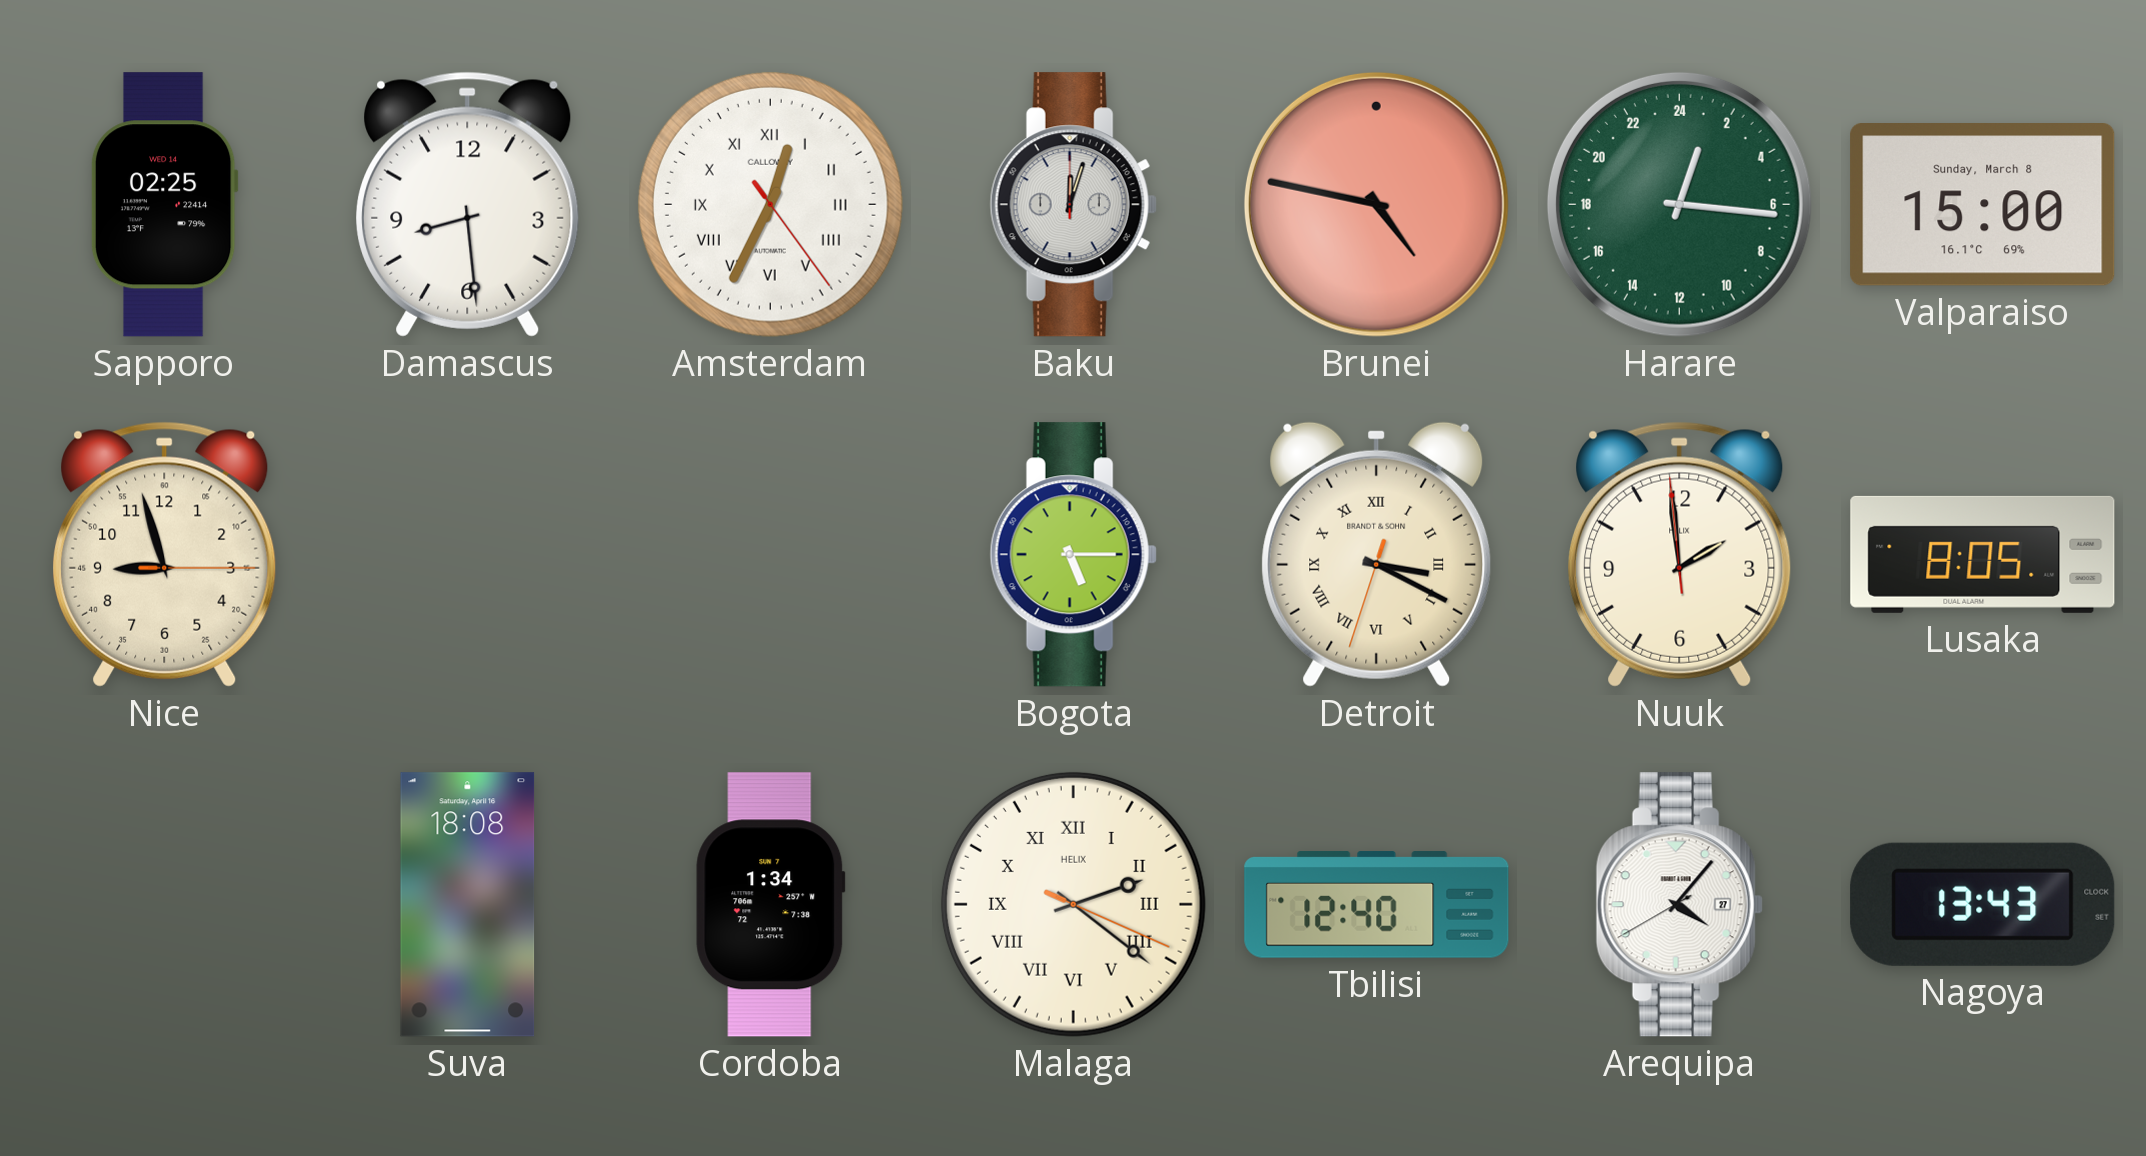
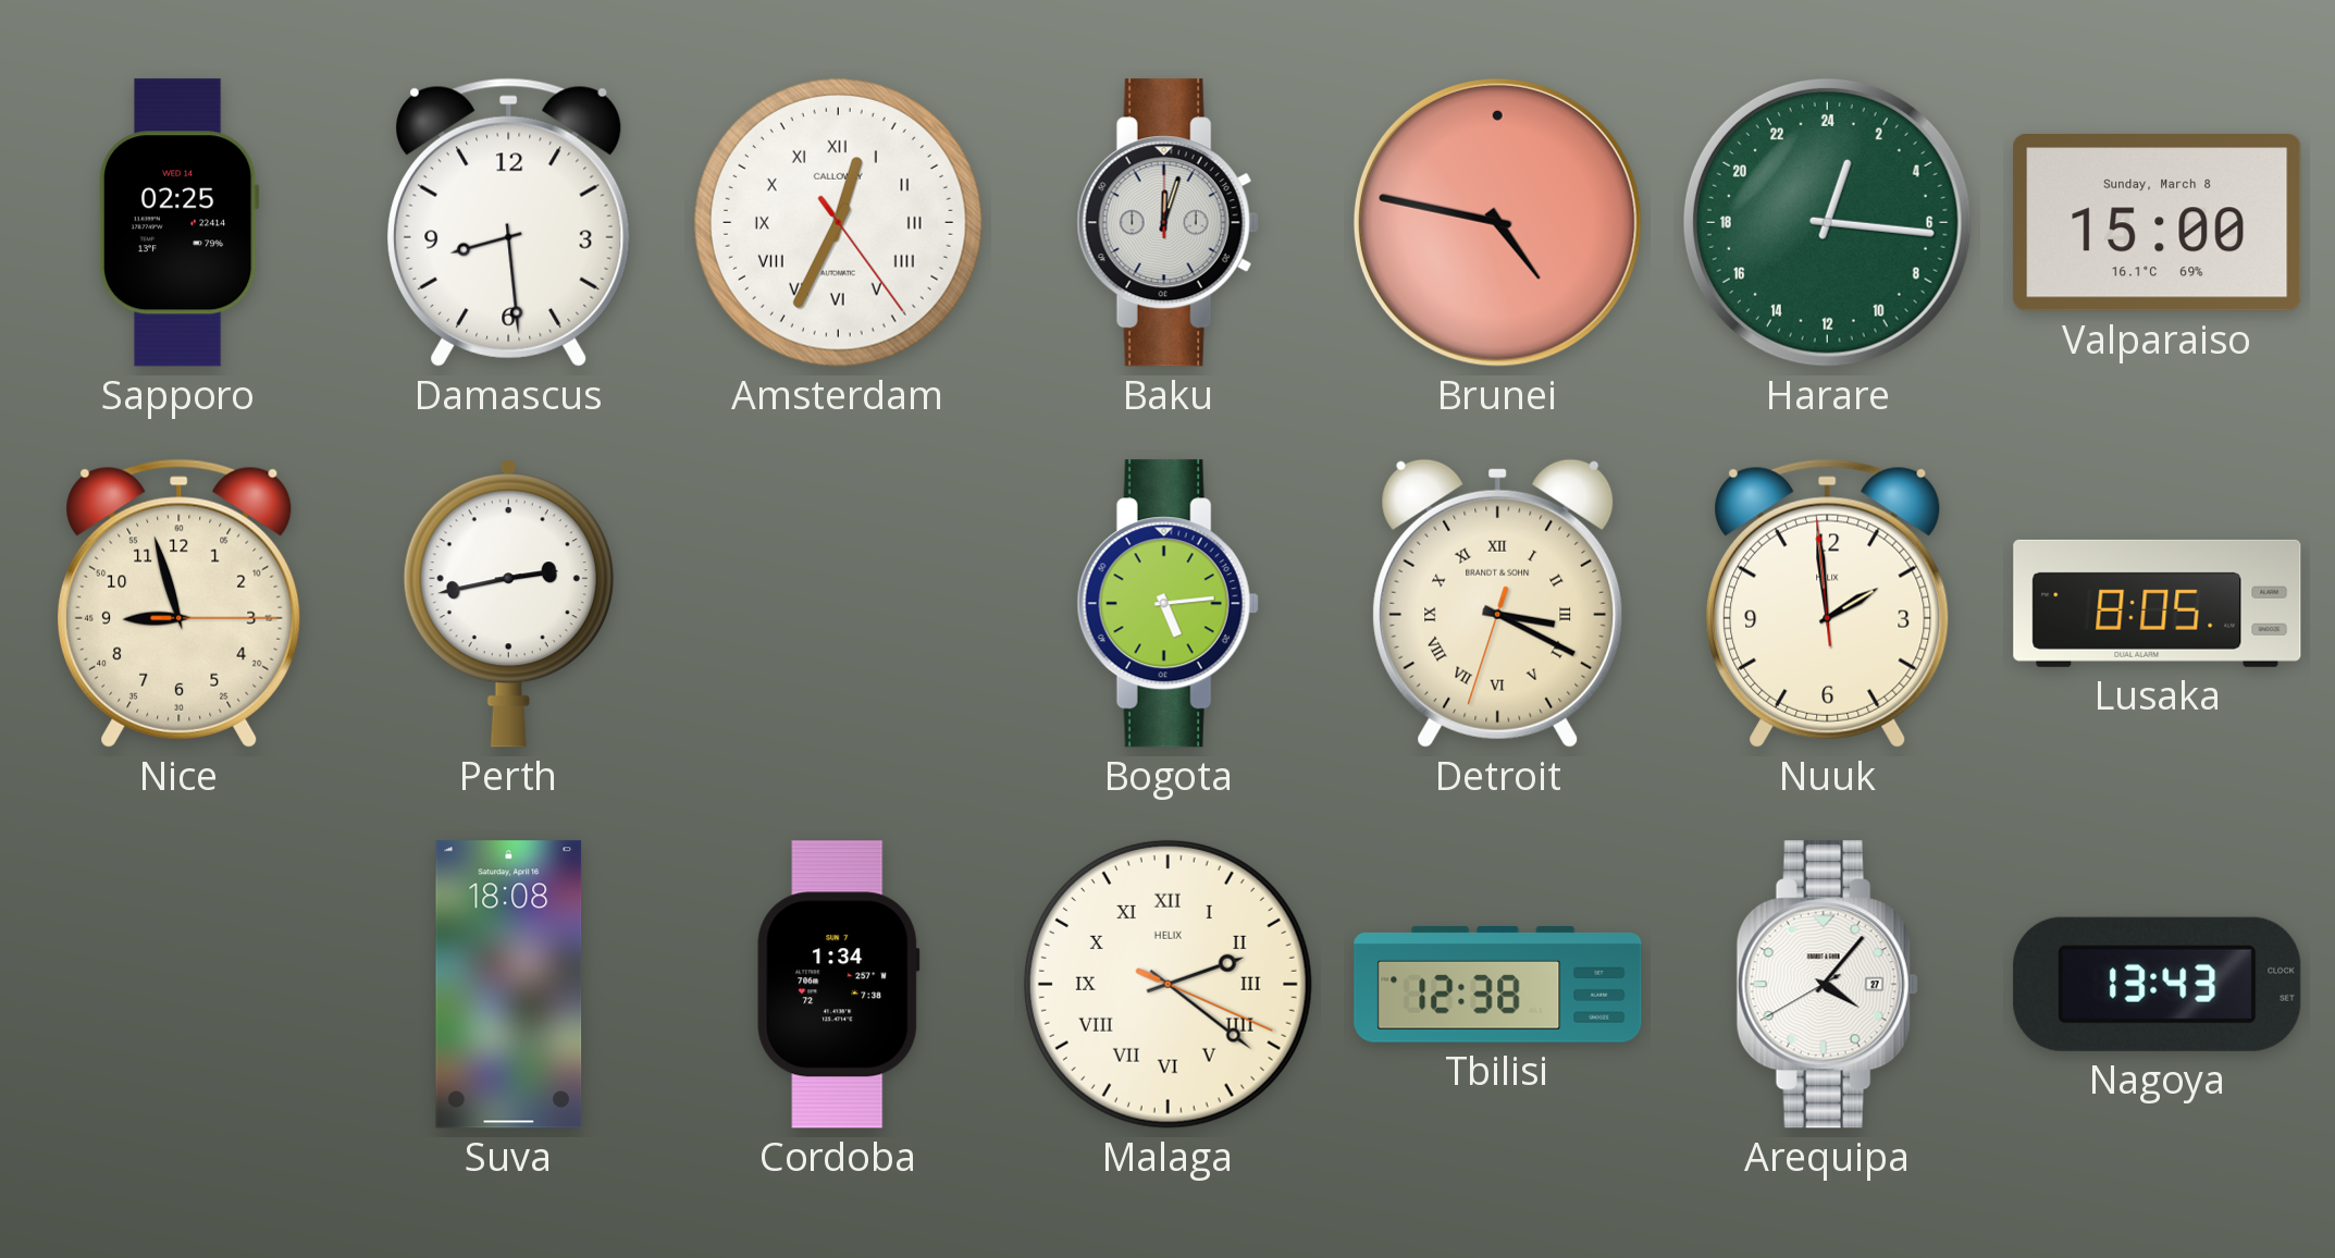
Perth: none -> 2:43 (508, 604)
Bogota: 5:15 -> 5:14 (1167, 604)
Tbilisi: 12:40 -> 12:38 (1498, 985)
